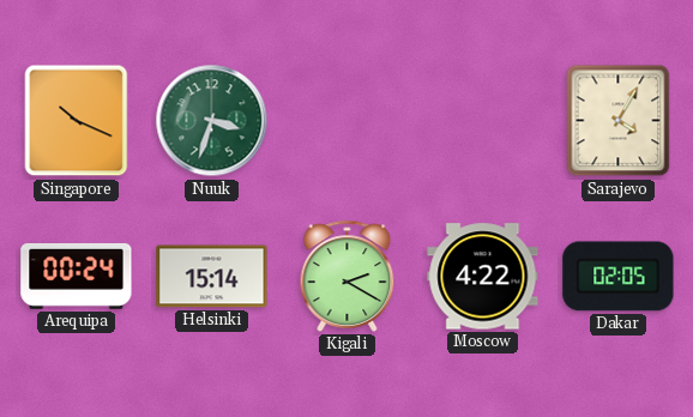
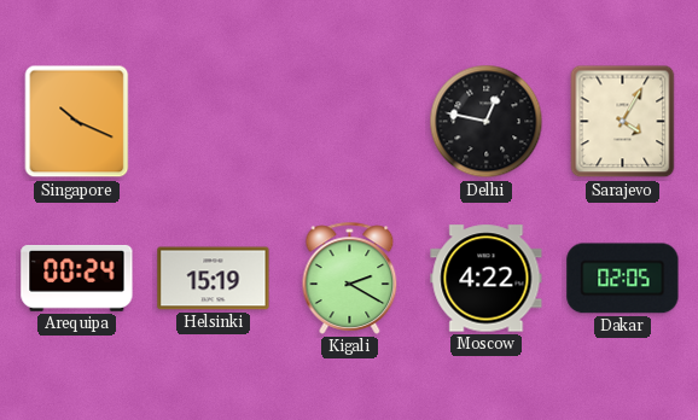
Nuuk: 3:33 -> none (212, 121)
Delhi: none -> 12:47 (487, 122)
Helsinki: 15:14 -> 15:19 (214, 279)
